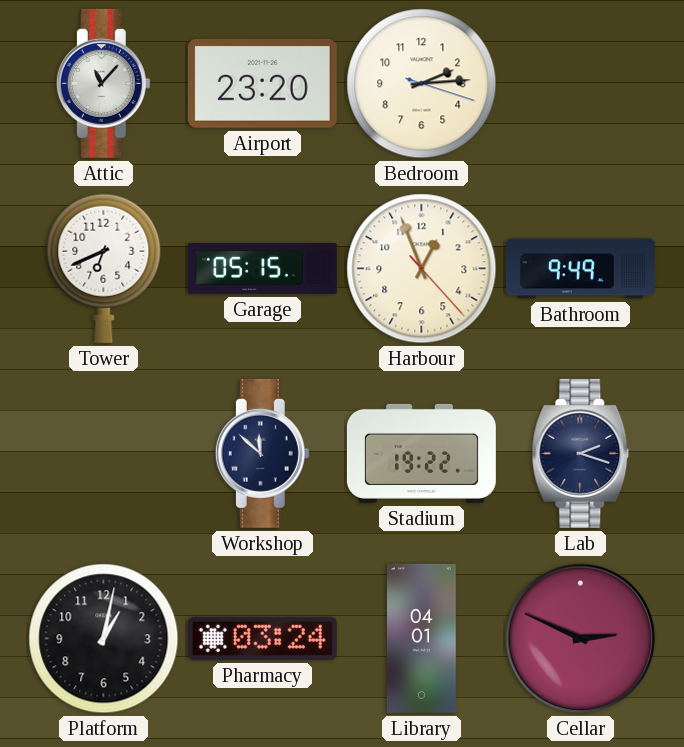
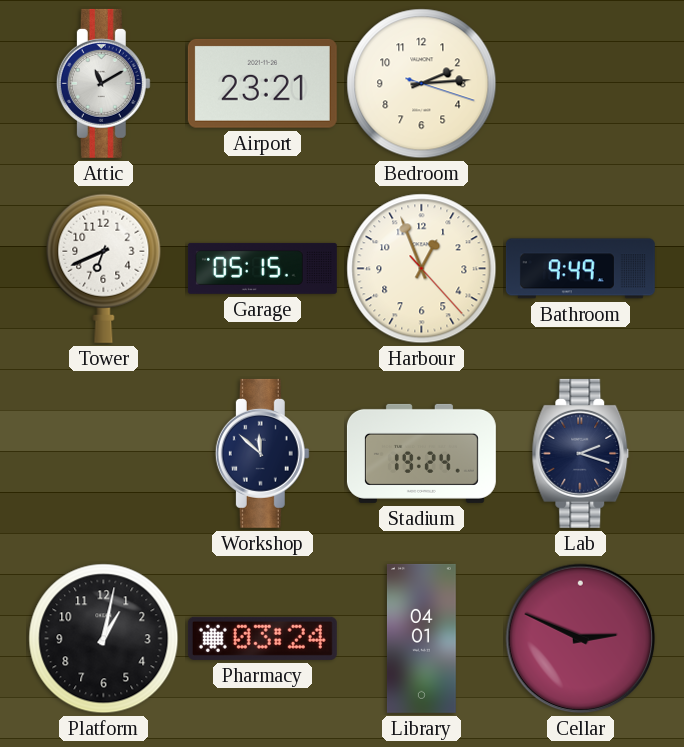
Attic: 11:07 -> 11:10 (103, 83)
Airport: 23:20 -> 23:21 (262, 83)
Stadium: 19:22 -> 19:24 (421, 453)
